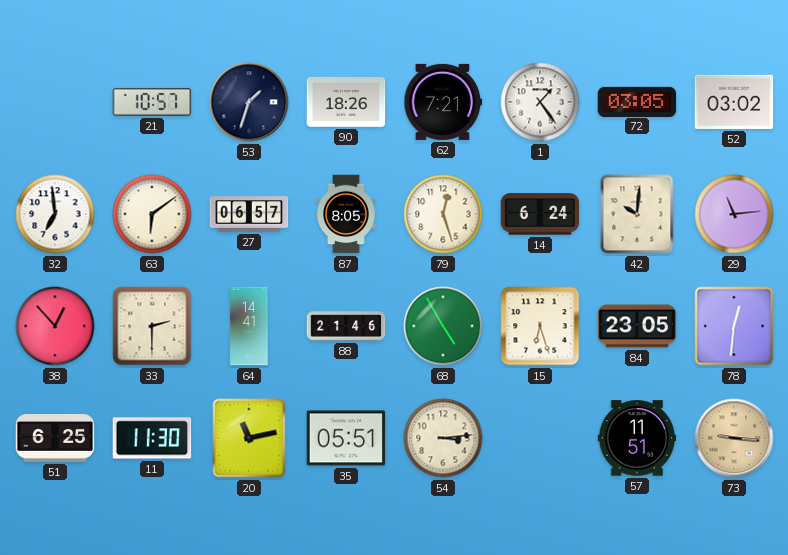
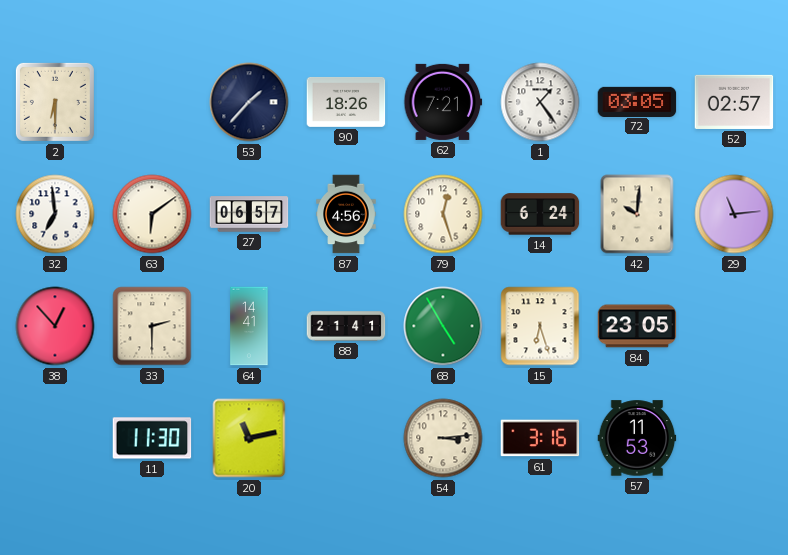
2: none -> 6:30 (55, 102)
21: 10:57 -> none (152, 102)
53: 1:33 -> 1:37 (249, 102)
52: 03:02 -> 02:57 (734, 102)
87: 8:05 -> 4:56 (346, 214)
88: 21:46 -> 21:41 (346, 326)
78: 12:31 -> none (734, 326)
51: 6:25 -> none (55, 439)
35: 05:51 -> none (346, 438)
61: none -> 3:16 (540, 438)
57: 11:51 -> 11:53 (637, 438)
73: 9:16 -> none (734, 438)
